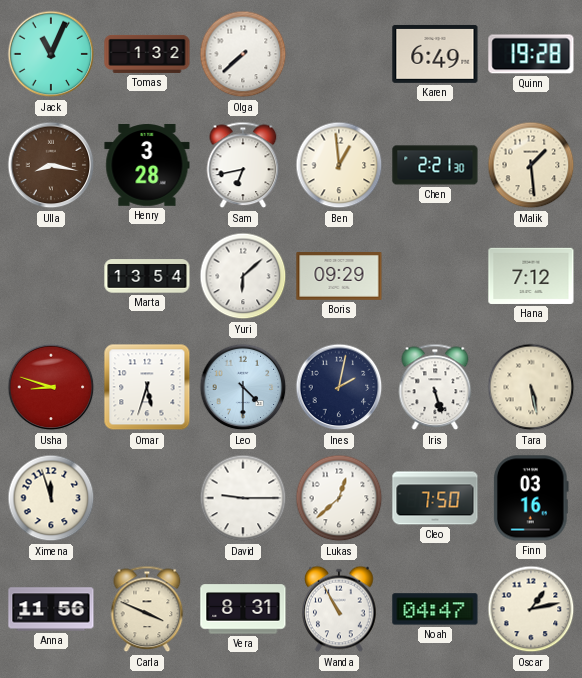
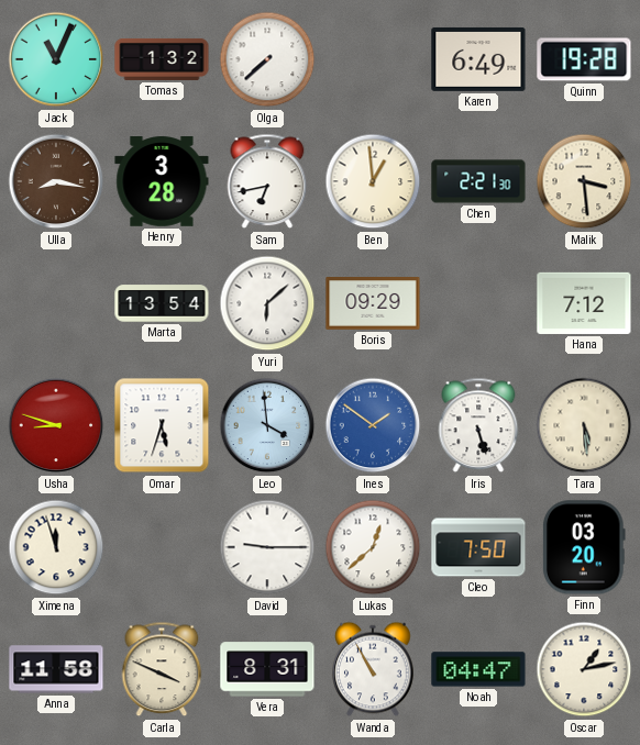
Malik: 1:29 -> 3:29 (584, 181)
Leo: 4:30 -> 3:59 (267, 425)
Ines: 2:02 -> 1:51 (373, 425)
Ines dial: navy -> blue (373, 425)
Tara: 5:28 -> 5:29 (584, 425)
Finn: 03:16 -> 03:20 (584, 547)
Anna: 11:56 -> 11:58 (56, 669)
